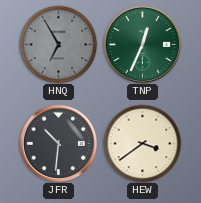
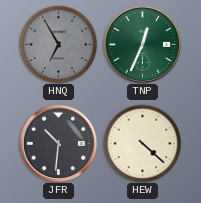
HEW: 3:39 -> 4:22 (142, 143)
